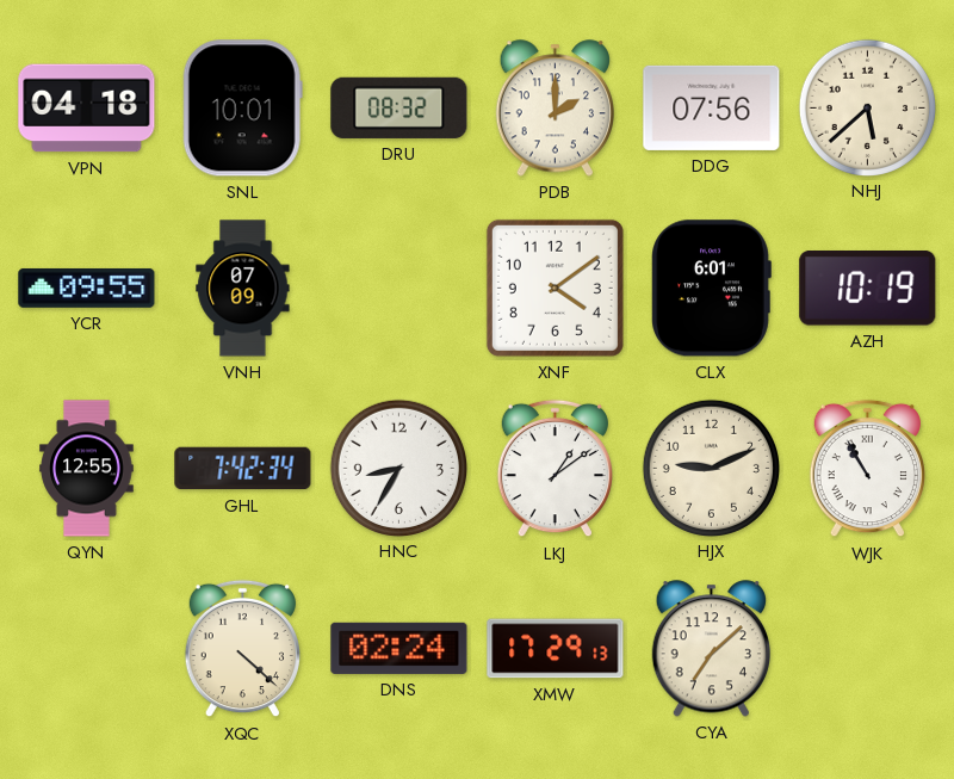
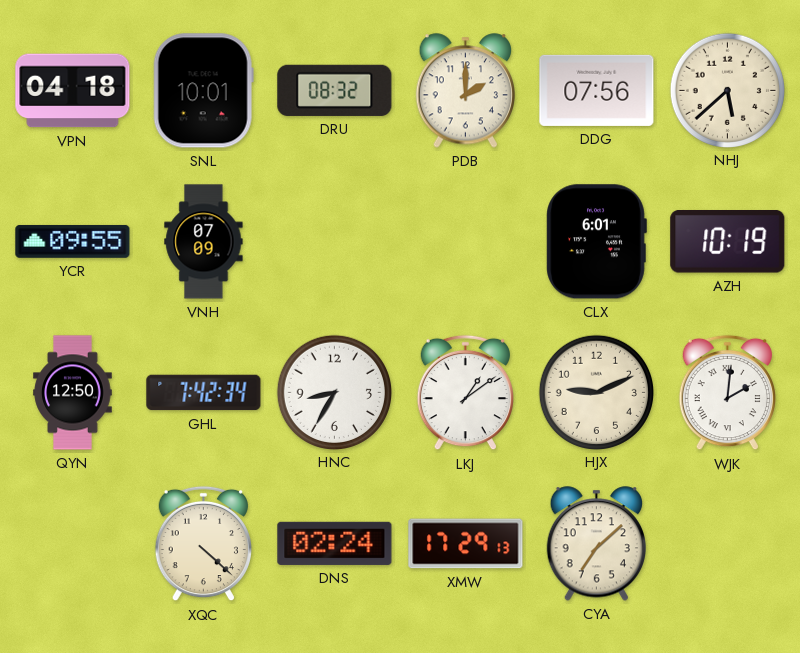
XNF: 4:09 -> none (555, 288)
QYN: 12:55 -> 12:50 (73, 393)
WJK: 10:55 -> 2:01 (727, 393)
